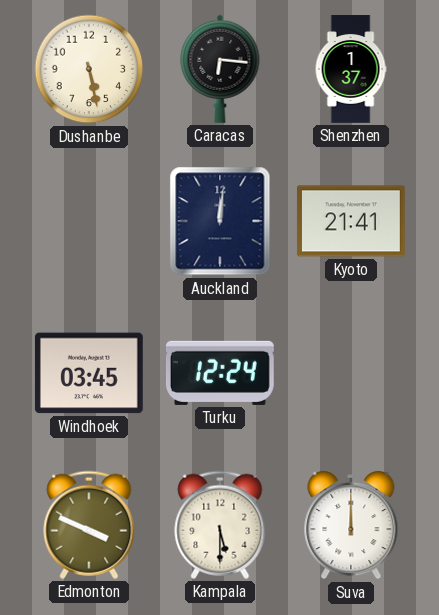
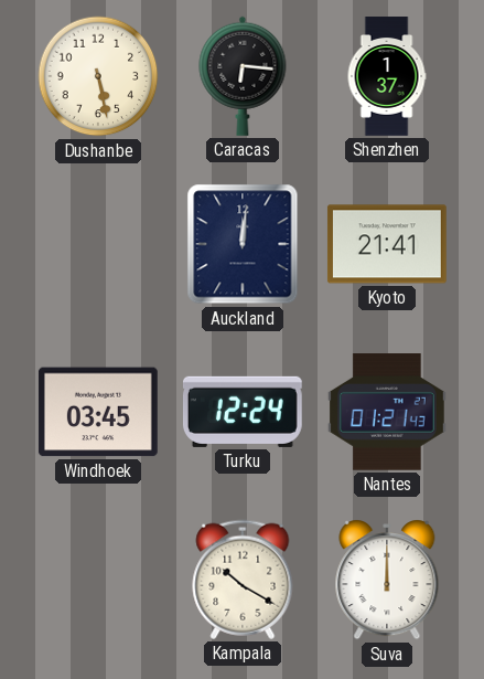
Nantes: none -> 01:21 (387, 412)
Edmonton: 3:49 -> none (89, 525)
Kampala: 5:30 -> 10:20 (243, 580)
